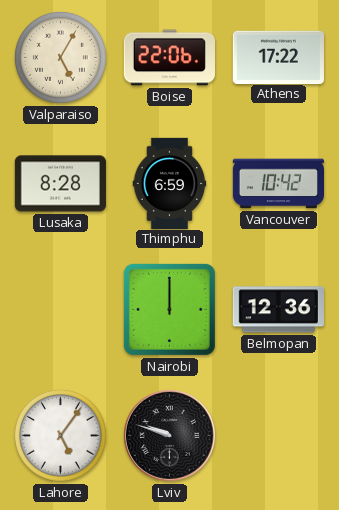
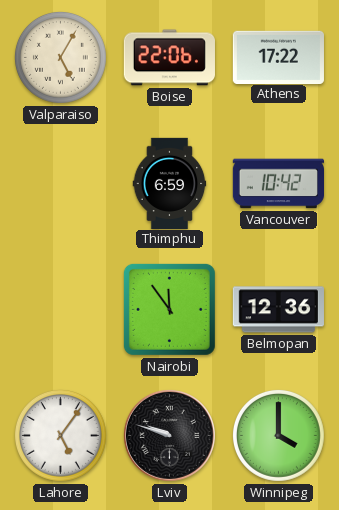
Lusaka: 8:28 -> none (60, 184)
Nairobi: 12:00 -> 11:54 (169, 309)
Winnipeg: none -> 4:00 (279, 436)
